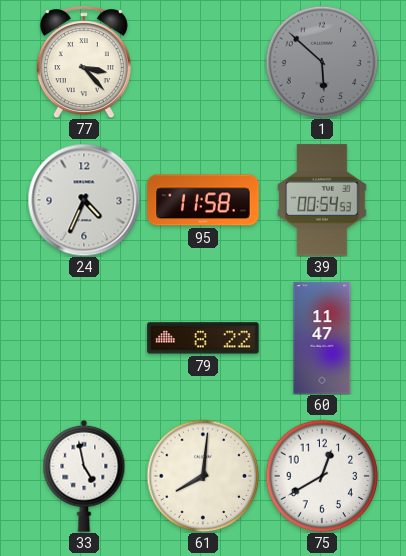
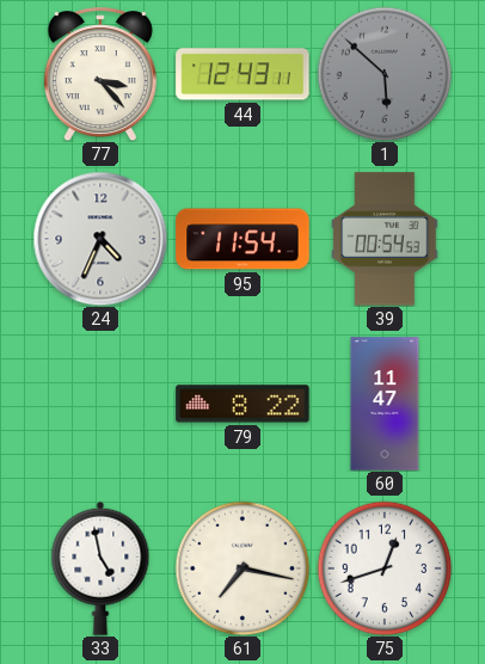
44: none -> 12:43 (242, 74)
95: 11:58 -> 11:54 (242, 239)
61: 8:01 -> 7:17 (242, 568)
75: 12:40 -> 12:42 (385, 568)
